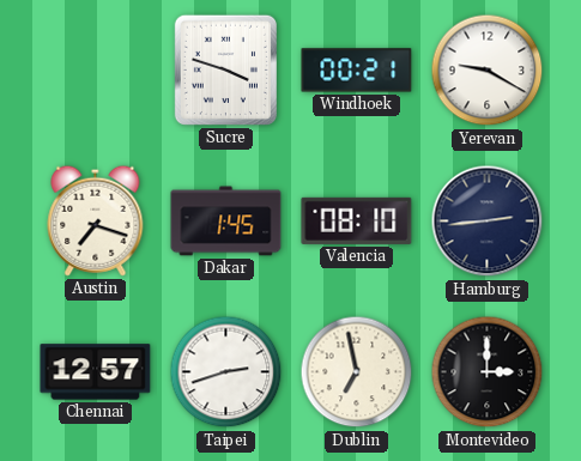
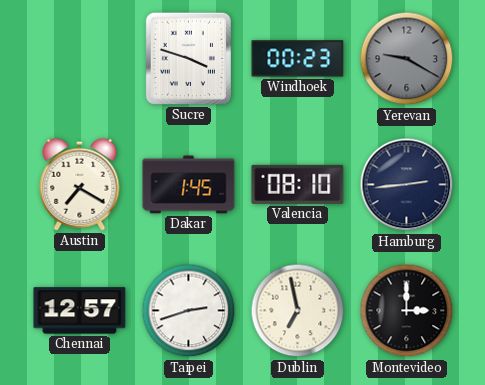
Windhoek: 00:21 -> 00:23 (298, 59)
Yerevan dial: white -> grey (407, 59)
Austin: 7:18 -> 7:20 (80, 184)
